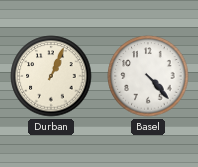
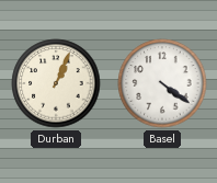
Basel: 4:23 -> 4:21 (162, 83)
